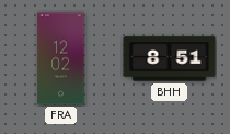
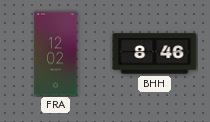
BHH: 8:51 -> 8:46 (155, 54)
